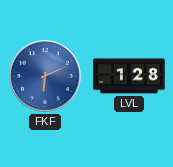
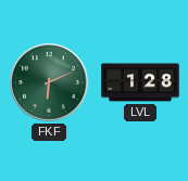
FKF dial: blue -> green (49, 82)
